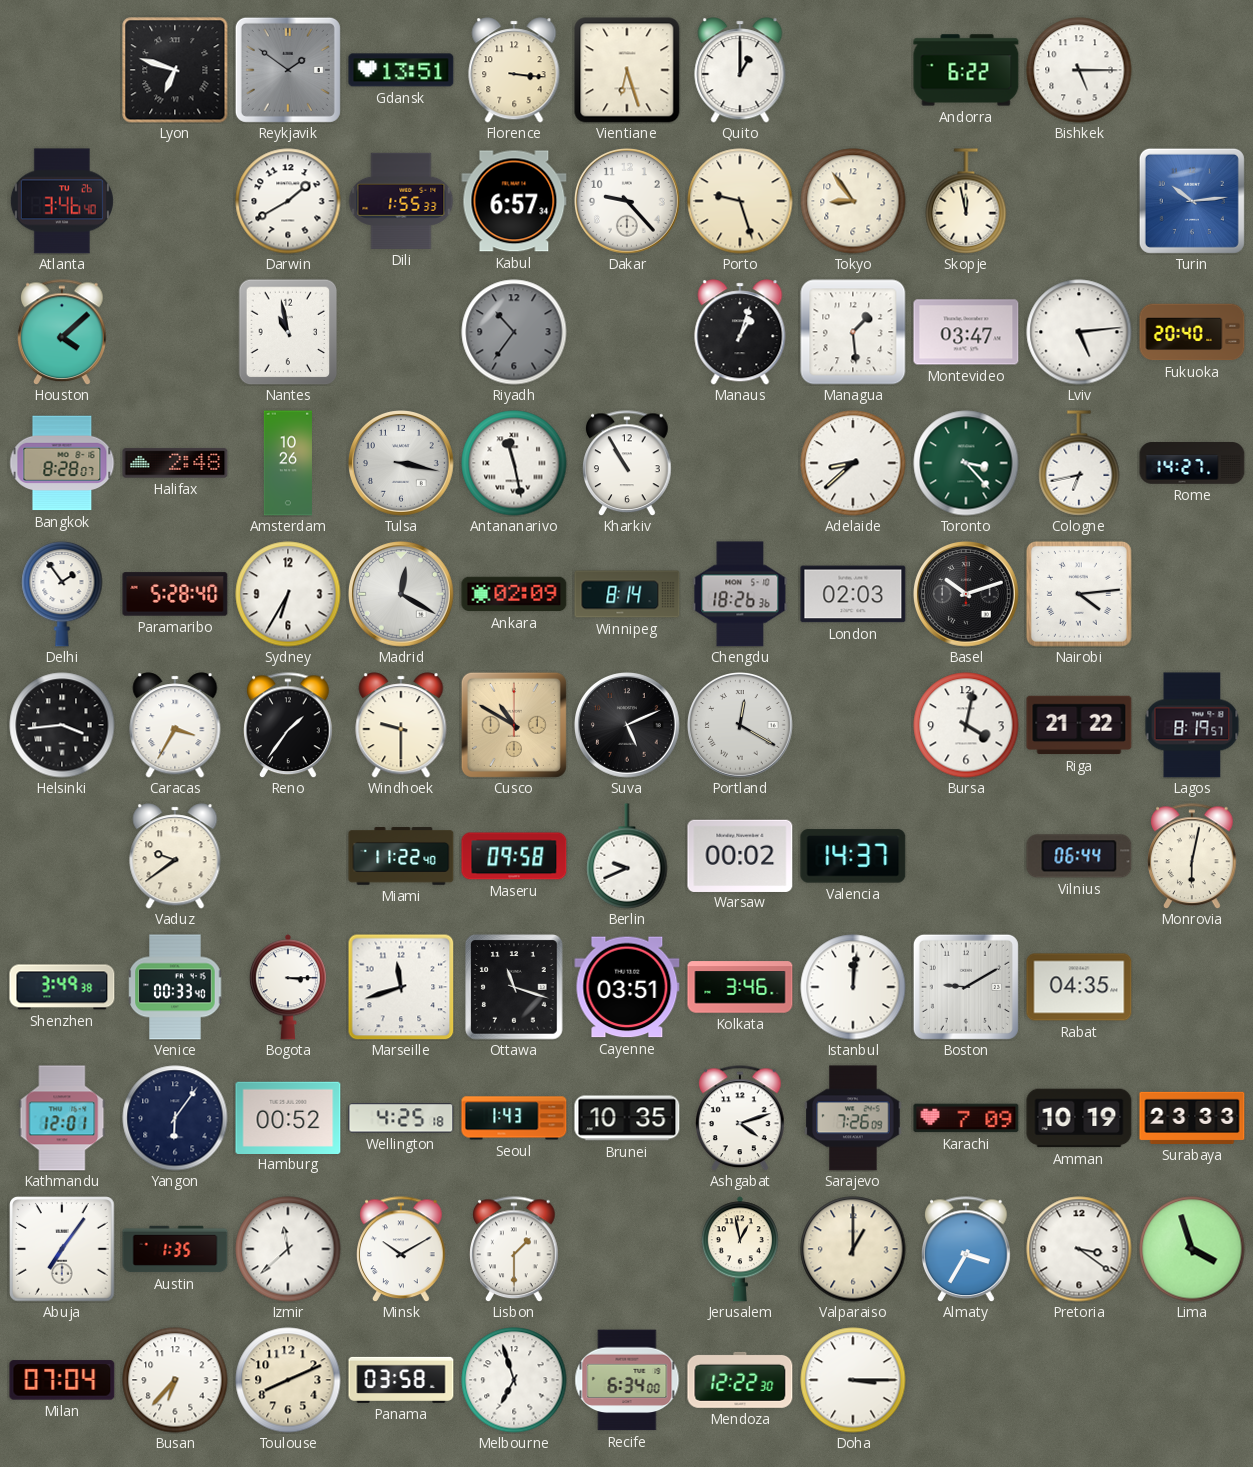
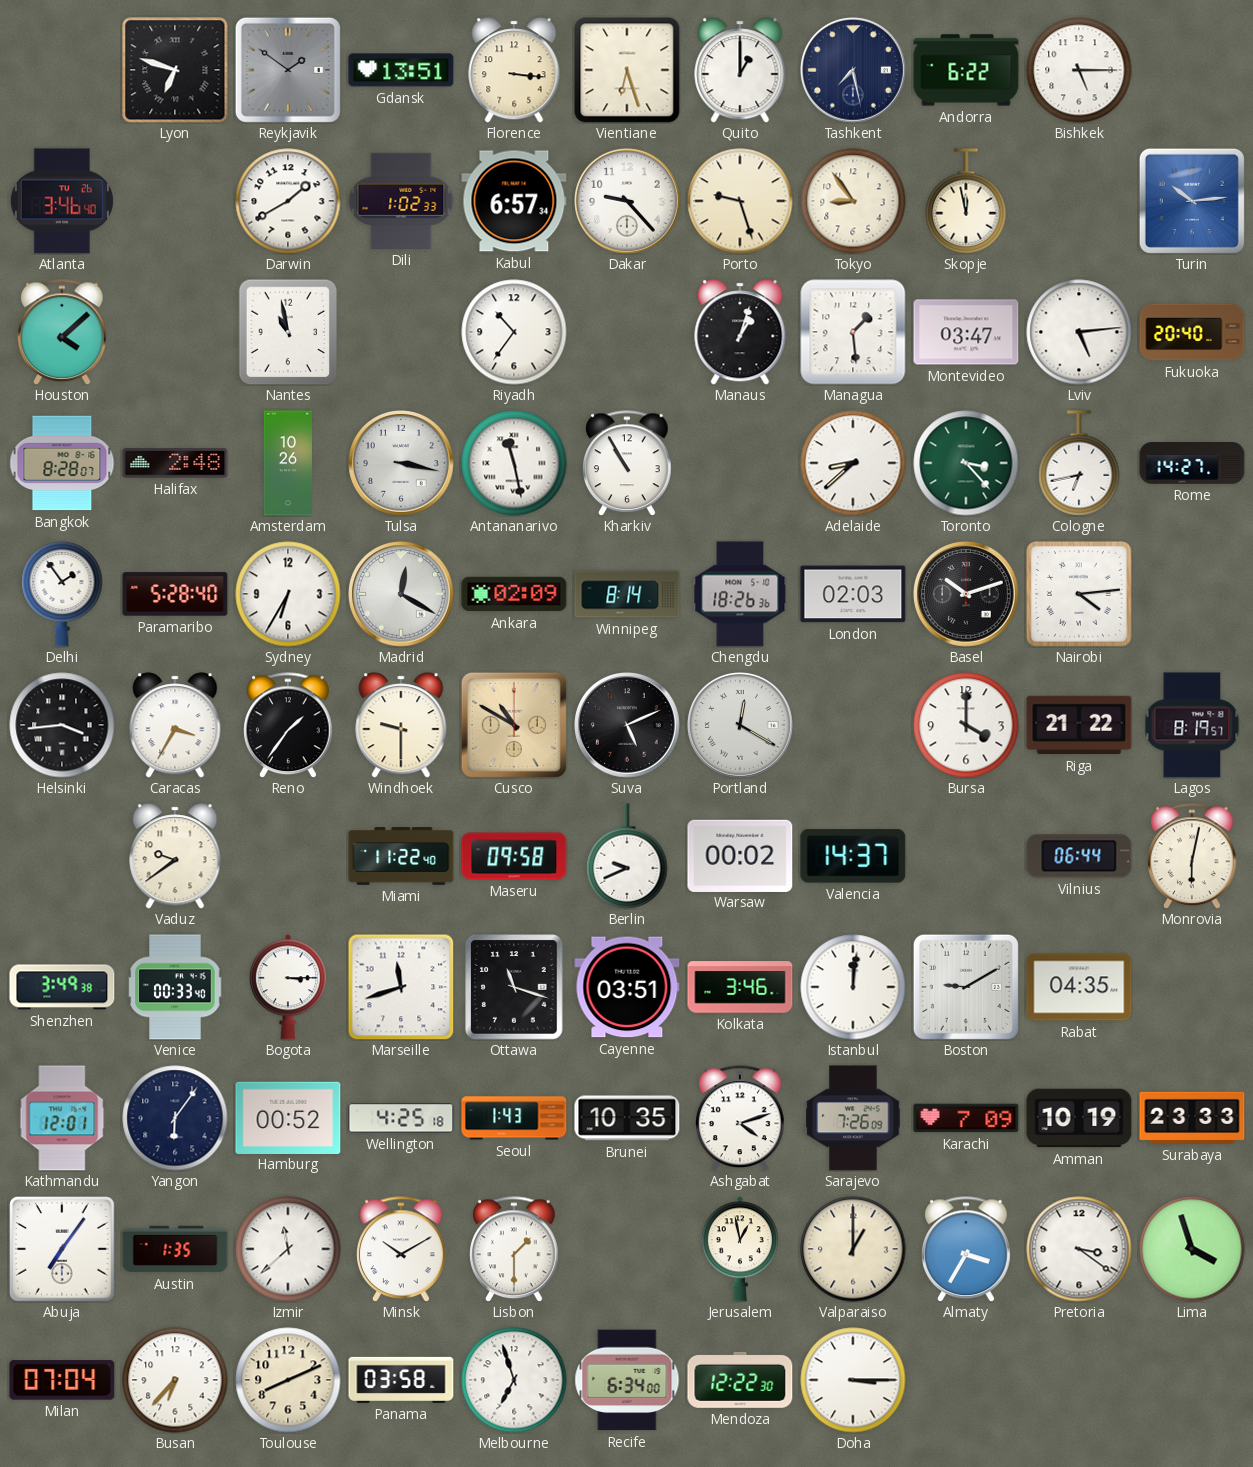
Tashkent: none -> 7:28 (854, 71)
Dili: 1:55 -> 1:02 (401, 201)
Riyadh dial: grey -> white (514, 332)
Bursa: 4:02 -> 4:00 (966, 725)
